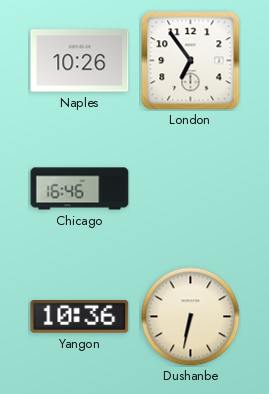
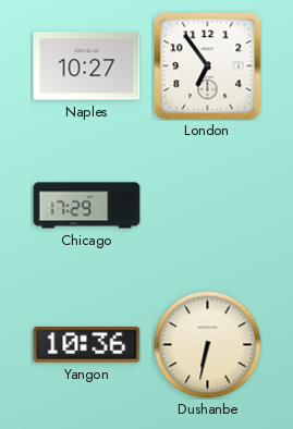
Naples: 10:26 -> 10:27 (87, 66)
Chicago: 16:46 -> 17:29 (87, 206)
